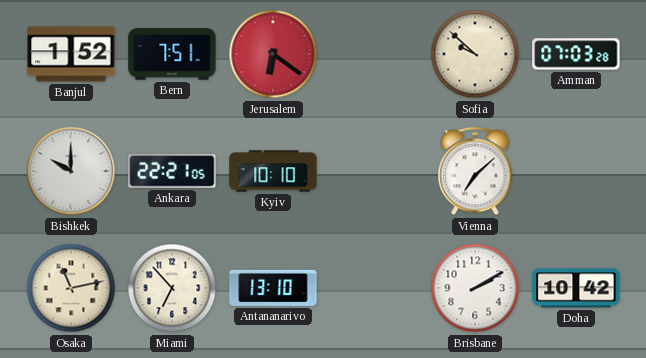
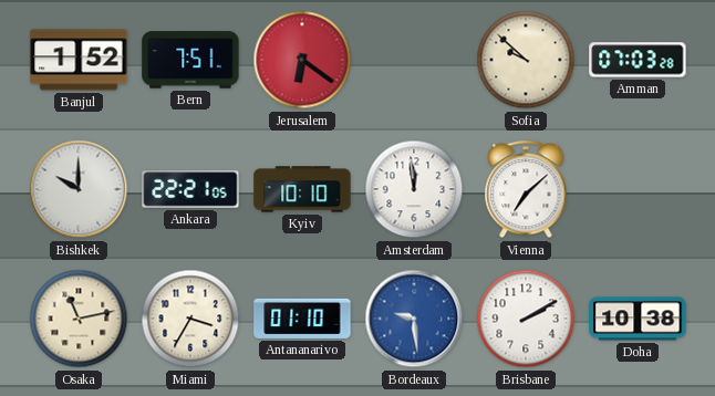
Amsterdam: none -> 11:59 (414, 189)
Miami: 6:53 -> 3:35 (190, 319)
Antananarivo: 13:10 -> 01:10 (302, 319)
Bordeaux: none -> 9:29 (414, 319)
Doha: 10:42 -> 10:38 (638, 319)
